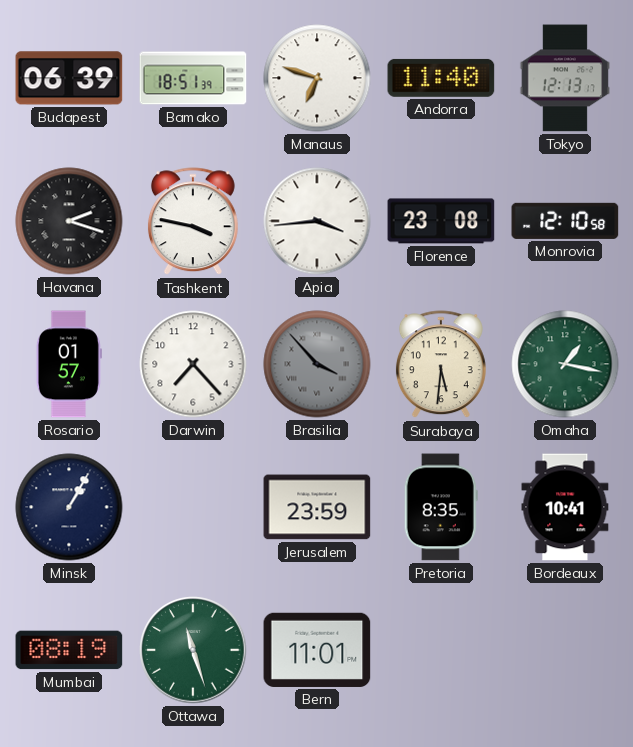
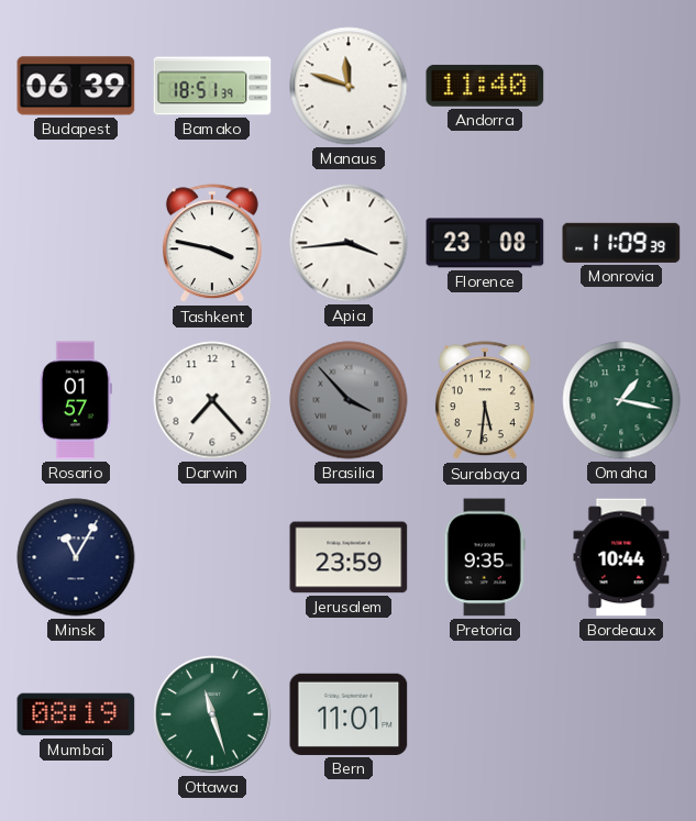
Manaus: 6:48 -> 11:48 (349, 86)
Tokyo: 12:13 -> none (565, 78)
Havana: 2:18 -> none (69, 221)
Monrovia: 12:10 -> 11:09 (621, 243)
Minsk: 1:05 -> 11:05 (76, 557)
Pretoria: 8:35 -> 9:35 (485, 557)
Bordeaux: 10:41 -> 10:44 (621, 557)
